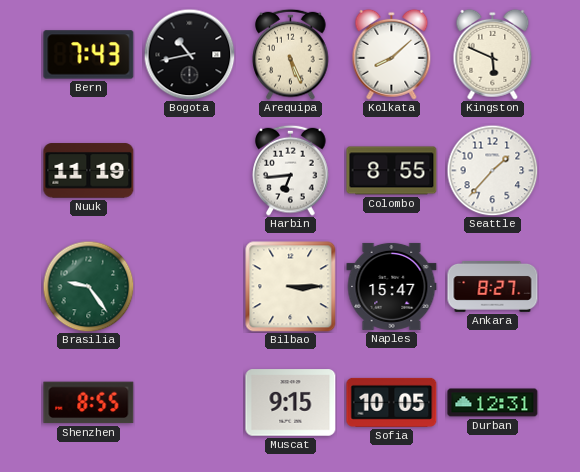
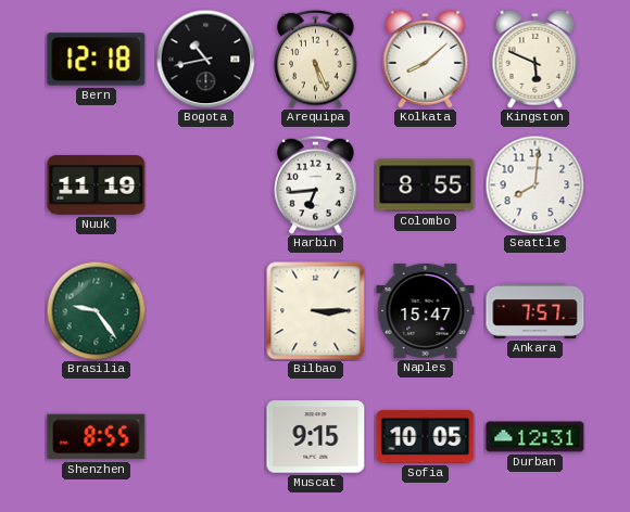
Bern: 7:43 -> 12:18 (97, 60)
Seattle: 1:37 -> 8:01 (534, 184)
Ankara: 8:27 -> 7:57 (535, 311)
